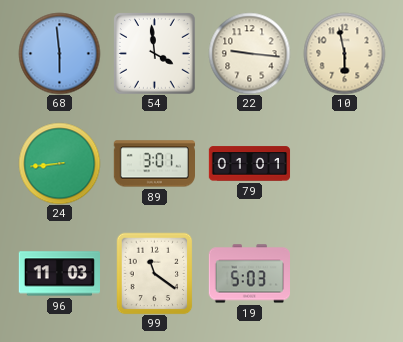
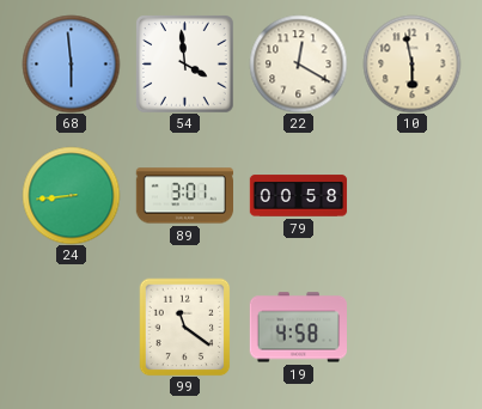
22: 9:16 -> 12:20 (298, 63)
79: 01:01 -> 00:58 (298, 196)
96: 11:03 -> none (59, 274)
19: 5:03 -> 4:58 (298, 328)
